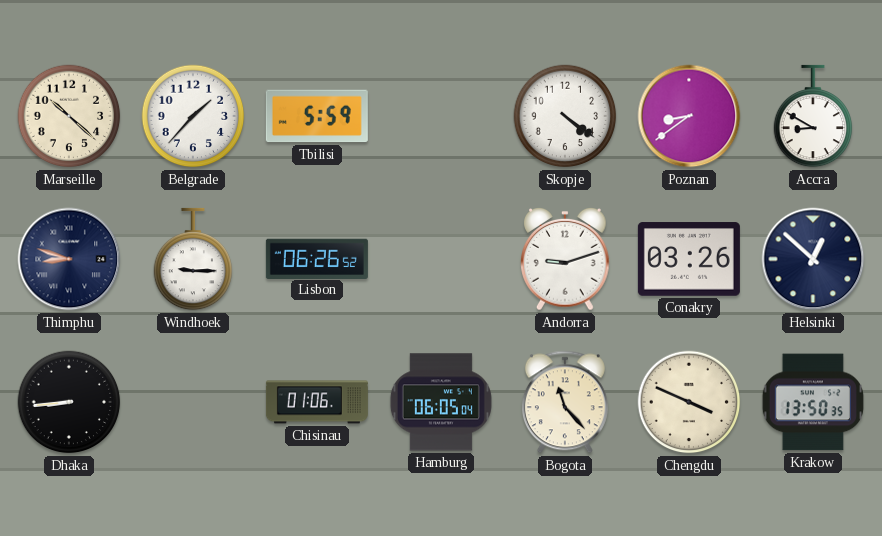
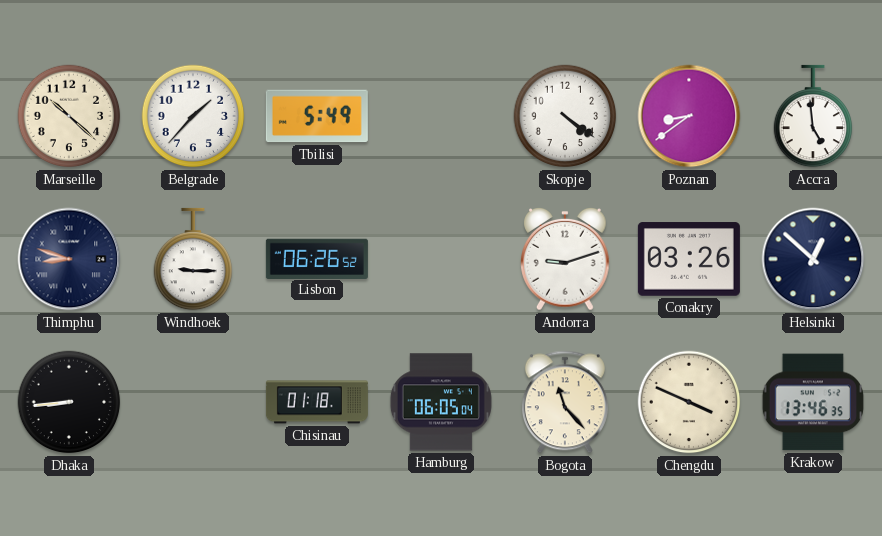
Tbilisi: 5:59 -> 5:49 (317, 116)
Accra: 8:50 -> 4:59 (813, 116)
Chisinau: 01:06 -> 01:18 (317, 402)
Krakow: 13:50 -> 13:46 (813, 402)
